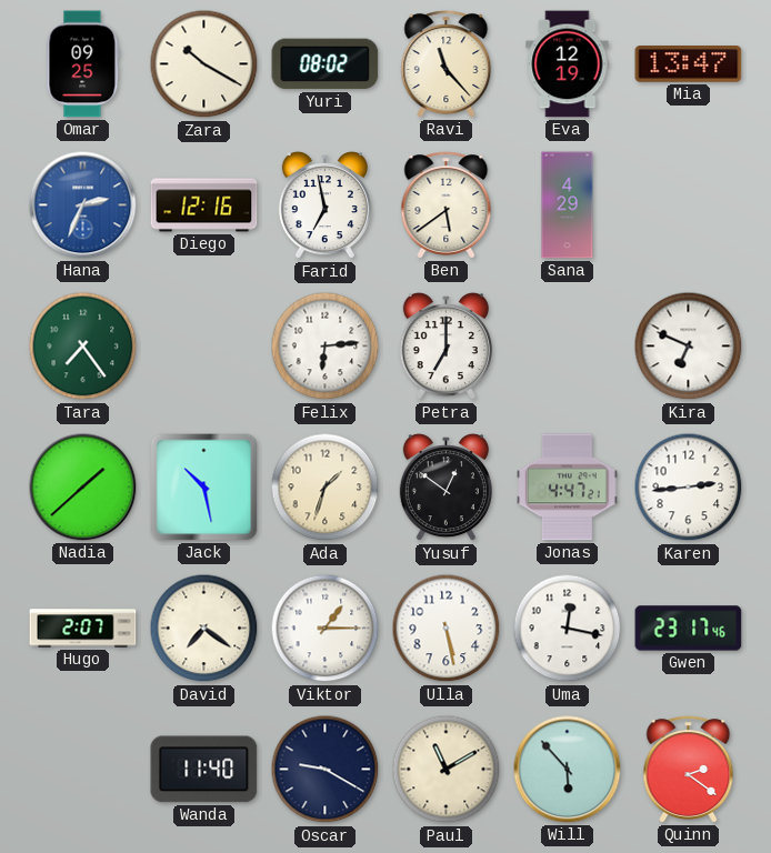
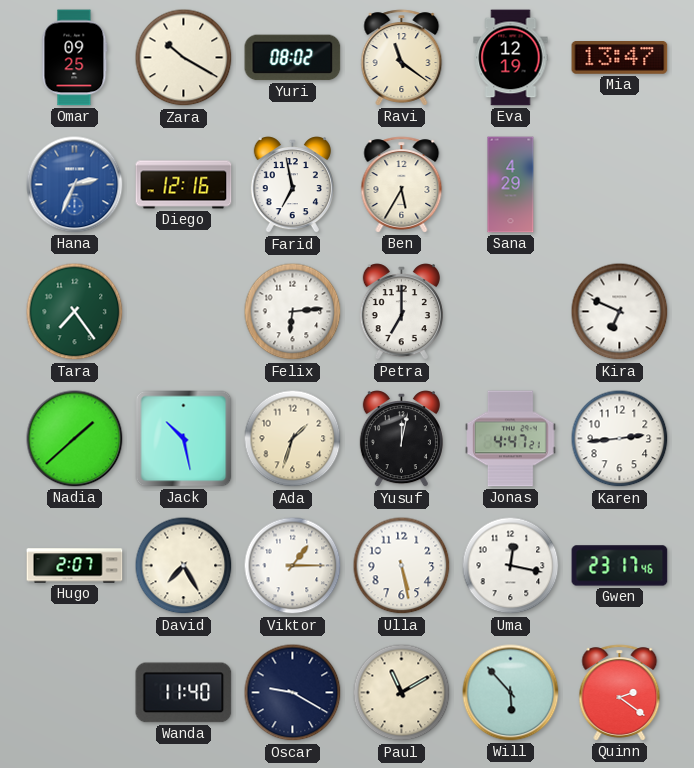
Ravi: 11:23 -> 11:21 (402, 58)
Ben: 5:39 -> 5:35 (402, 185)
Yusuf: 12:51 -> 12:02 (401, 439)
David: 7:21 -> 7:25 (184, 566)
